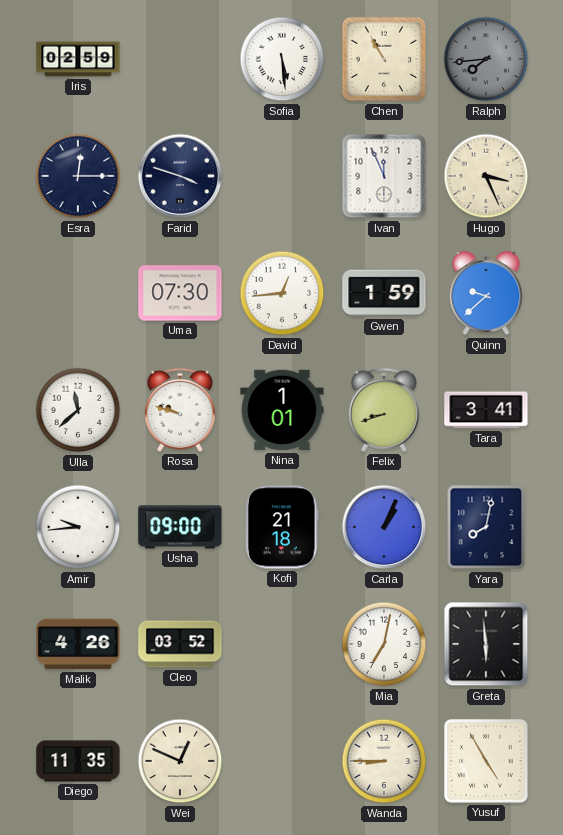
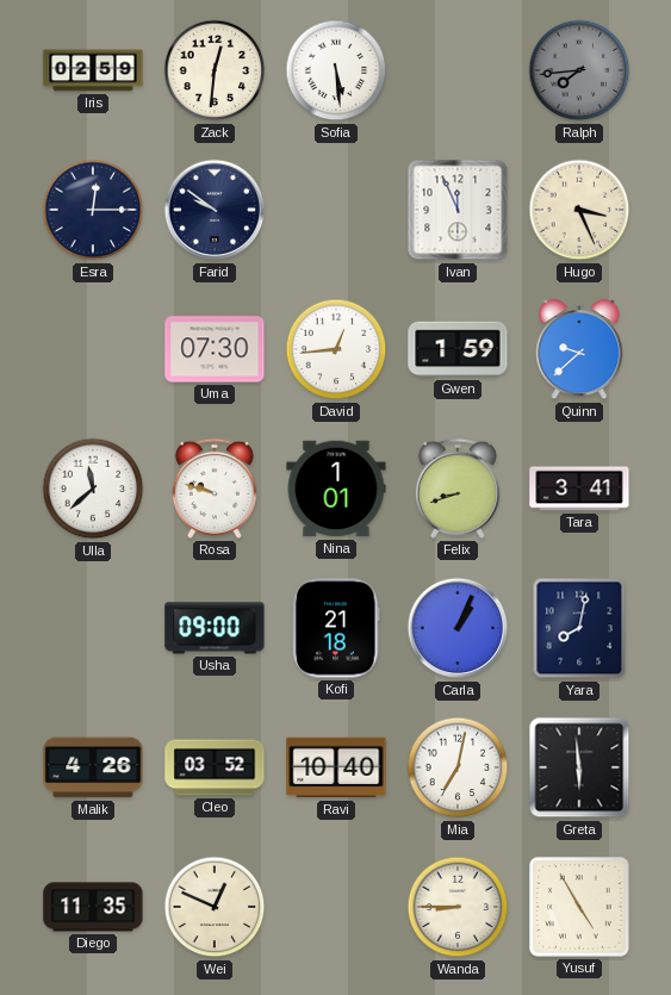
Zack: none -> 12:31 (215, 70)
Chen: 10:55 -> none (384, 59)
Farid: 3:48 -> 9:51 (215, 210)
Amir: 9:44 -> none (78, 527)
Ravi: none -> 10:40 (336, 767)
